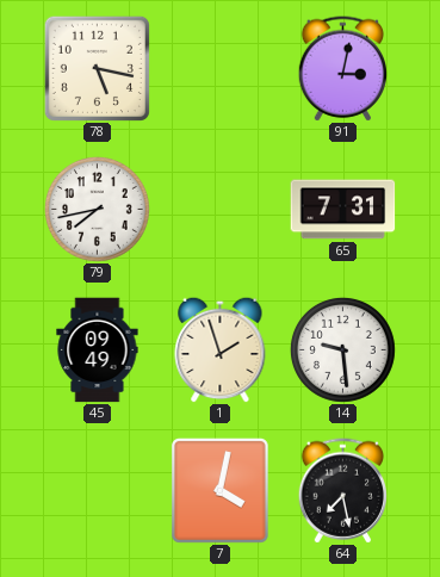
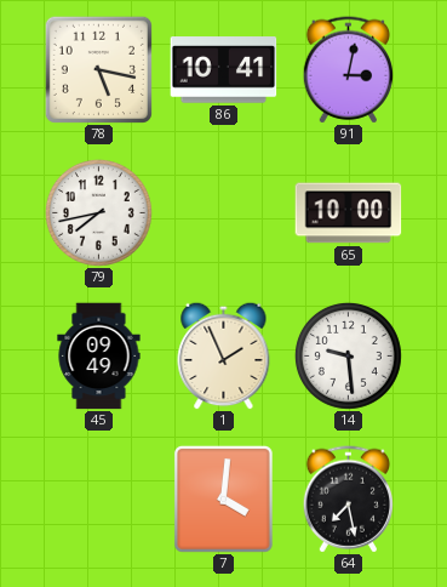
86: none -> 10:41 (224, 70)
65: 7:31 -> 10:00 (349, 213)
1: 1:57 -> 1:56 (224, 355)
7: 4:02 -> 4:01 (223, 500)
